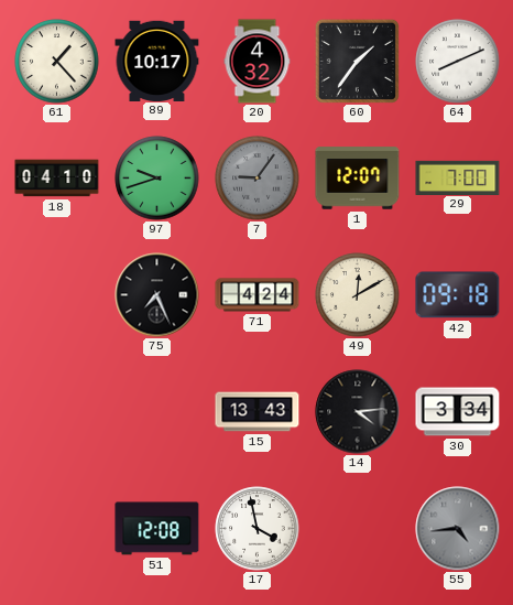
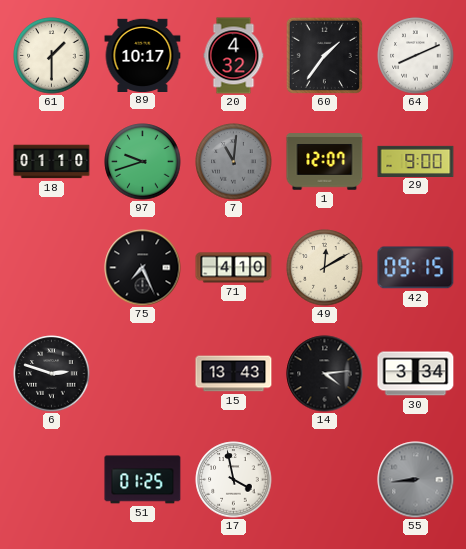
61: 1:23 -> 1:30 (52, 56)
18: 04:10 -> 01:10 (52, 162)
7: 9:06 -> 11:01 (234, 162)
29: 7:00 -> 9:00 (416, 161)
71: 4:24 -> 4:10 (234, 268)
42: 09:18 -> 09:15 (416, 268)
6: none -> 2:48 (52, 374)
51: 12:08 -> 01:25 (143, 480)
55: 4:44 -> 8:44 (416, 480)
